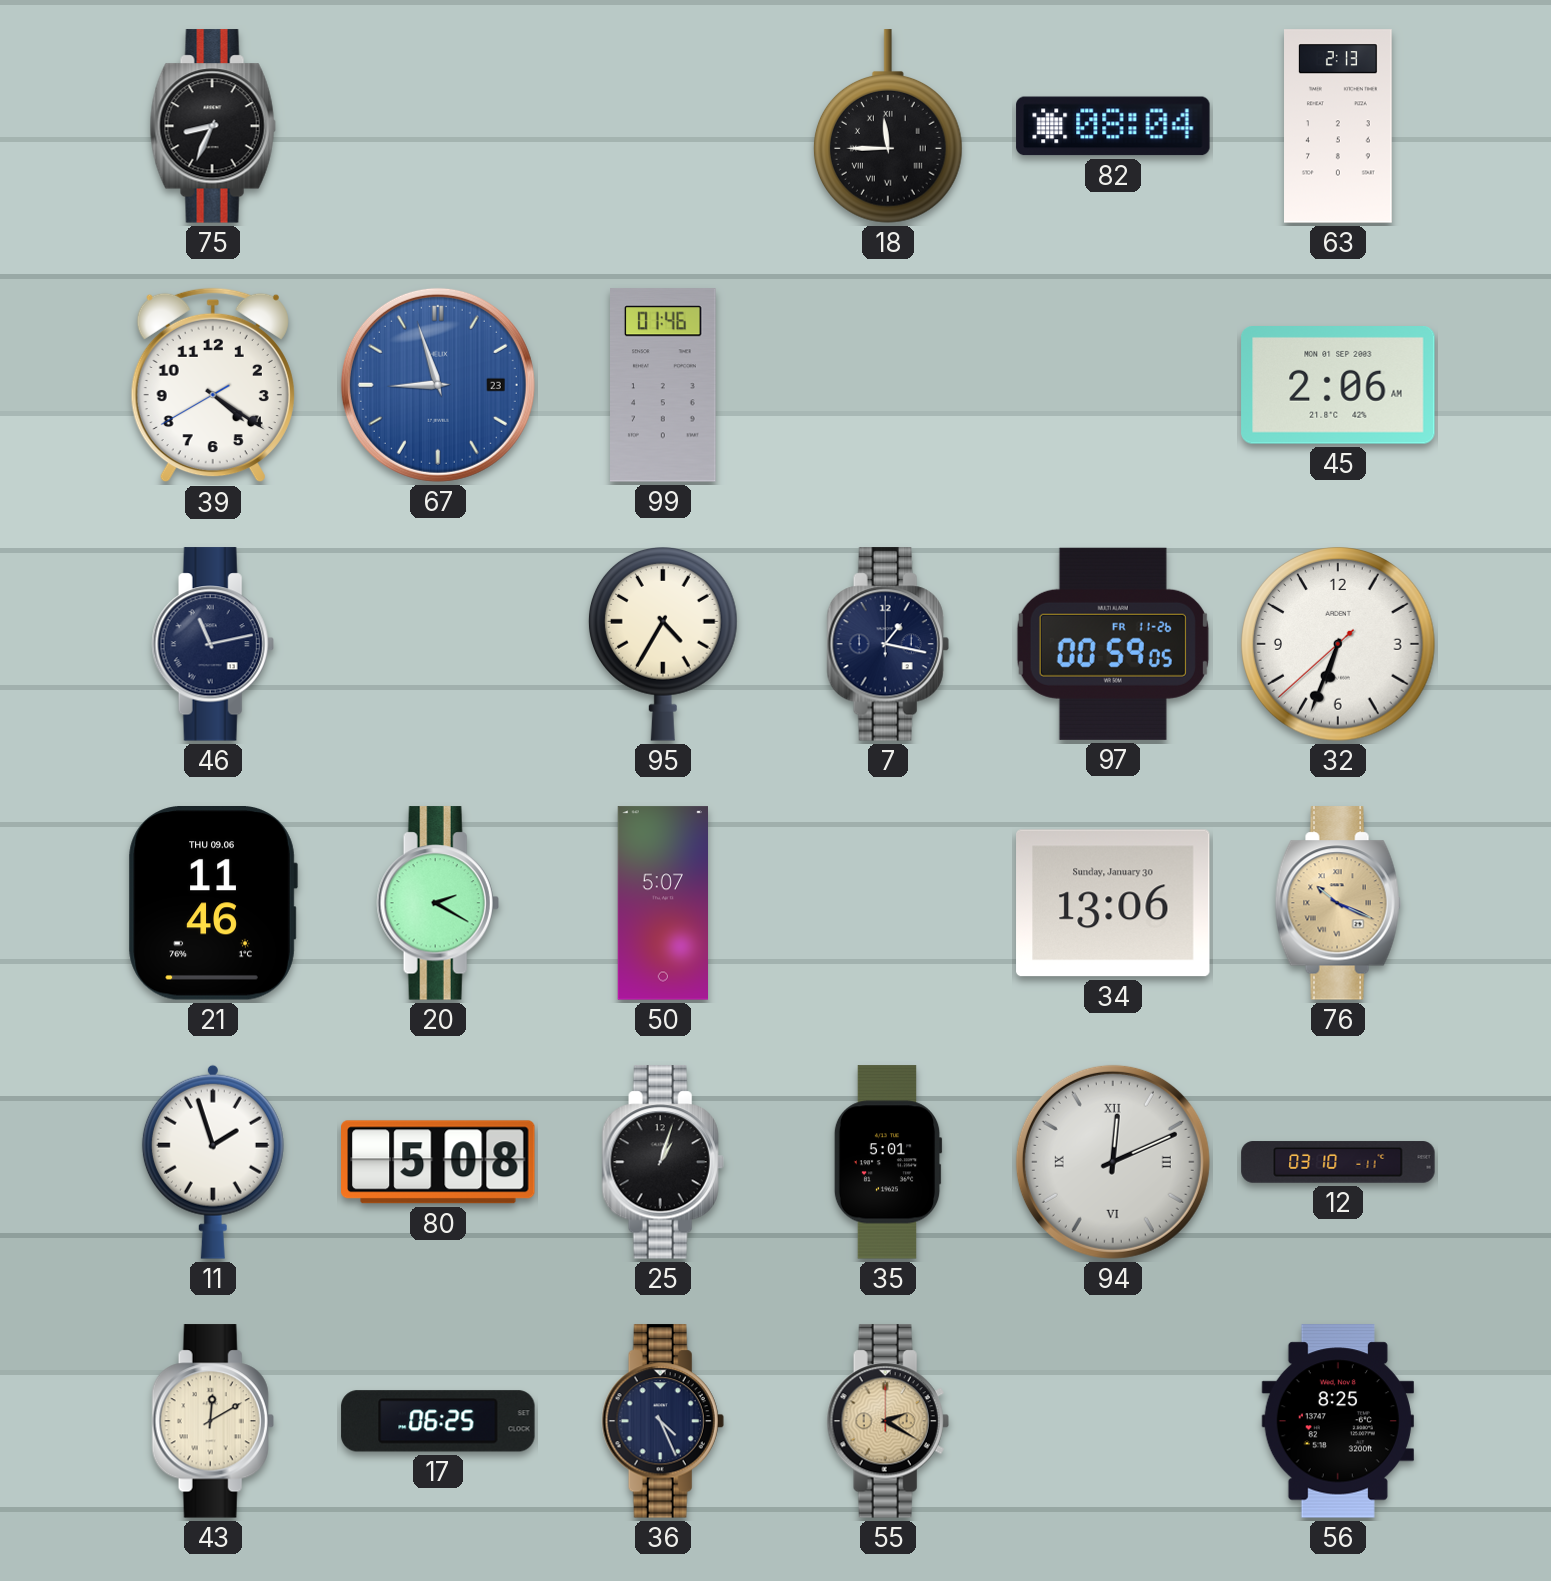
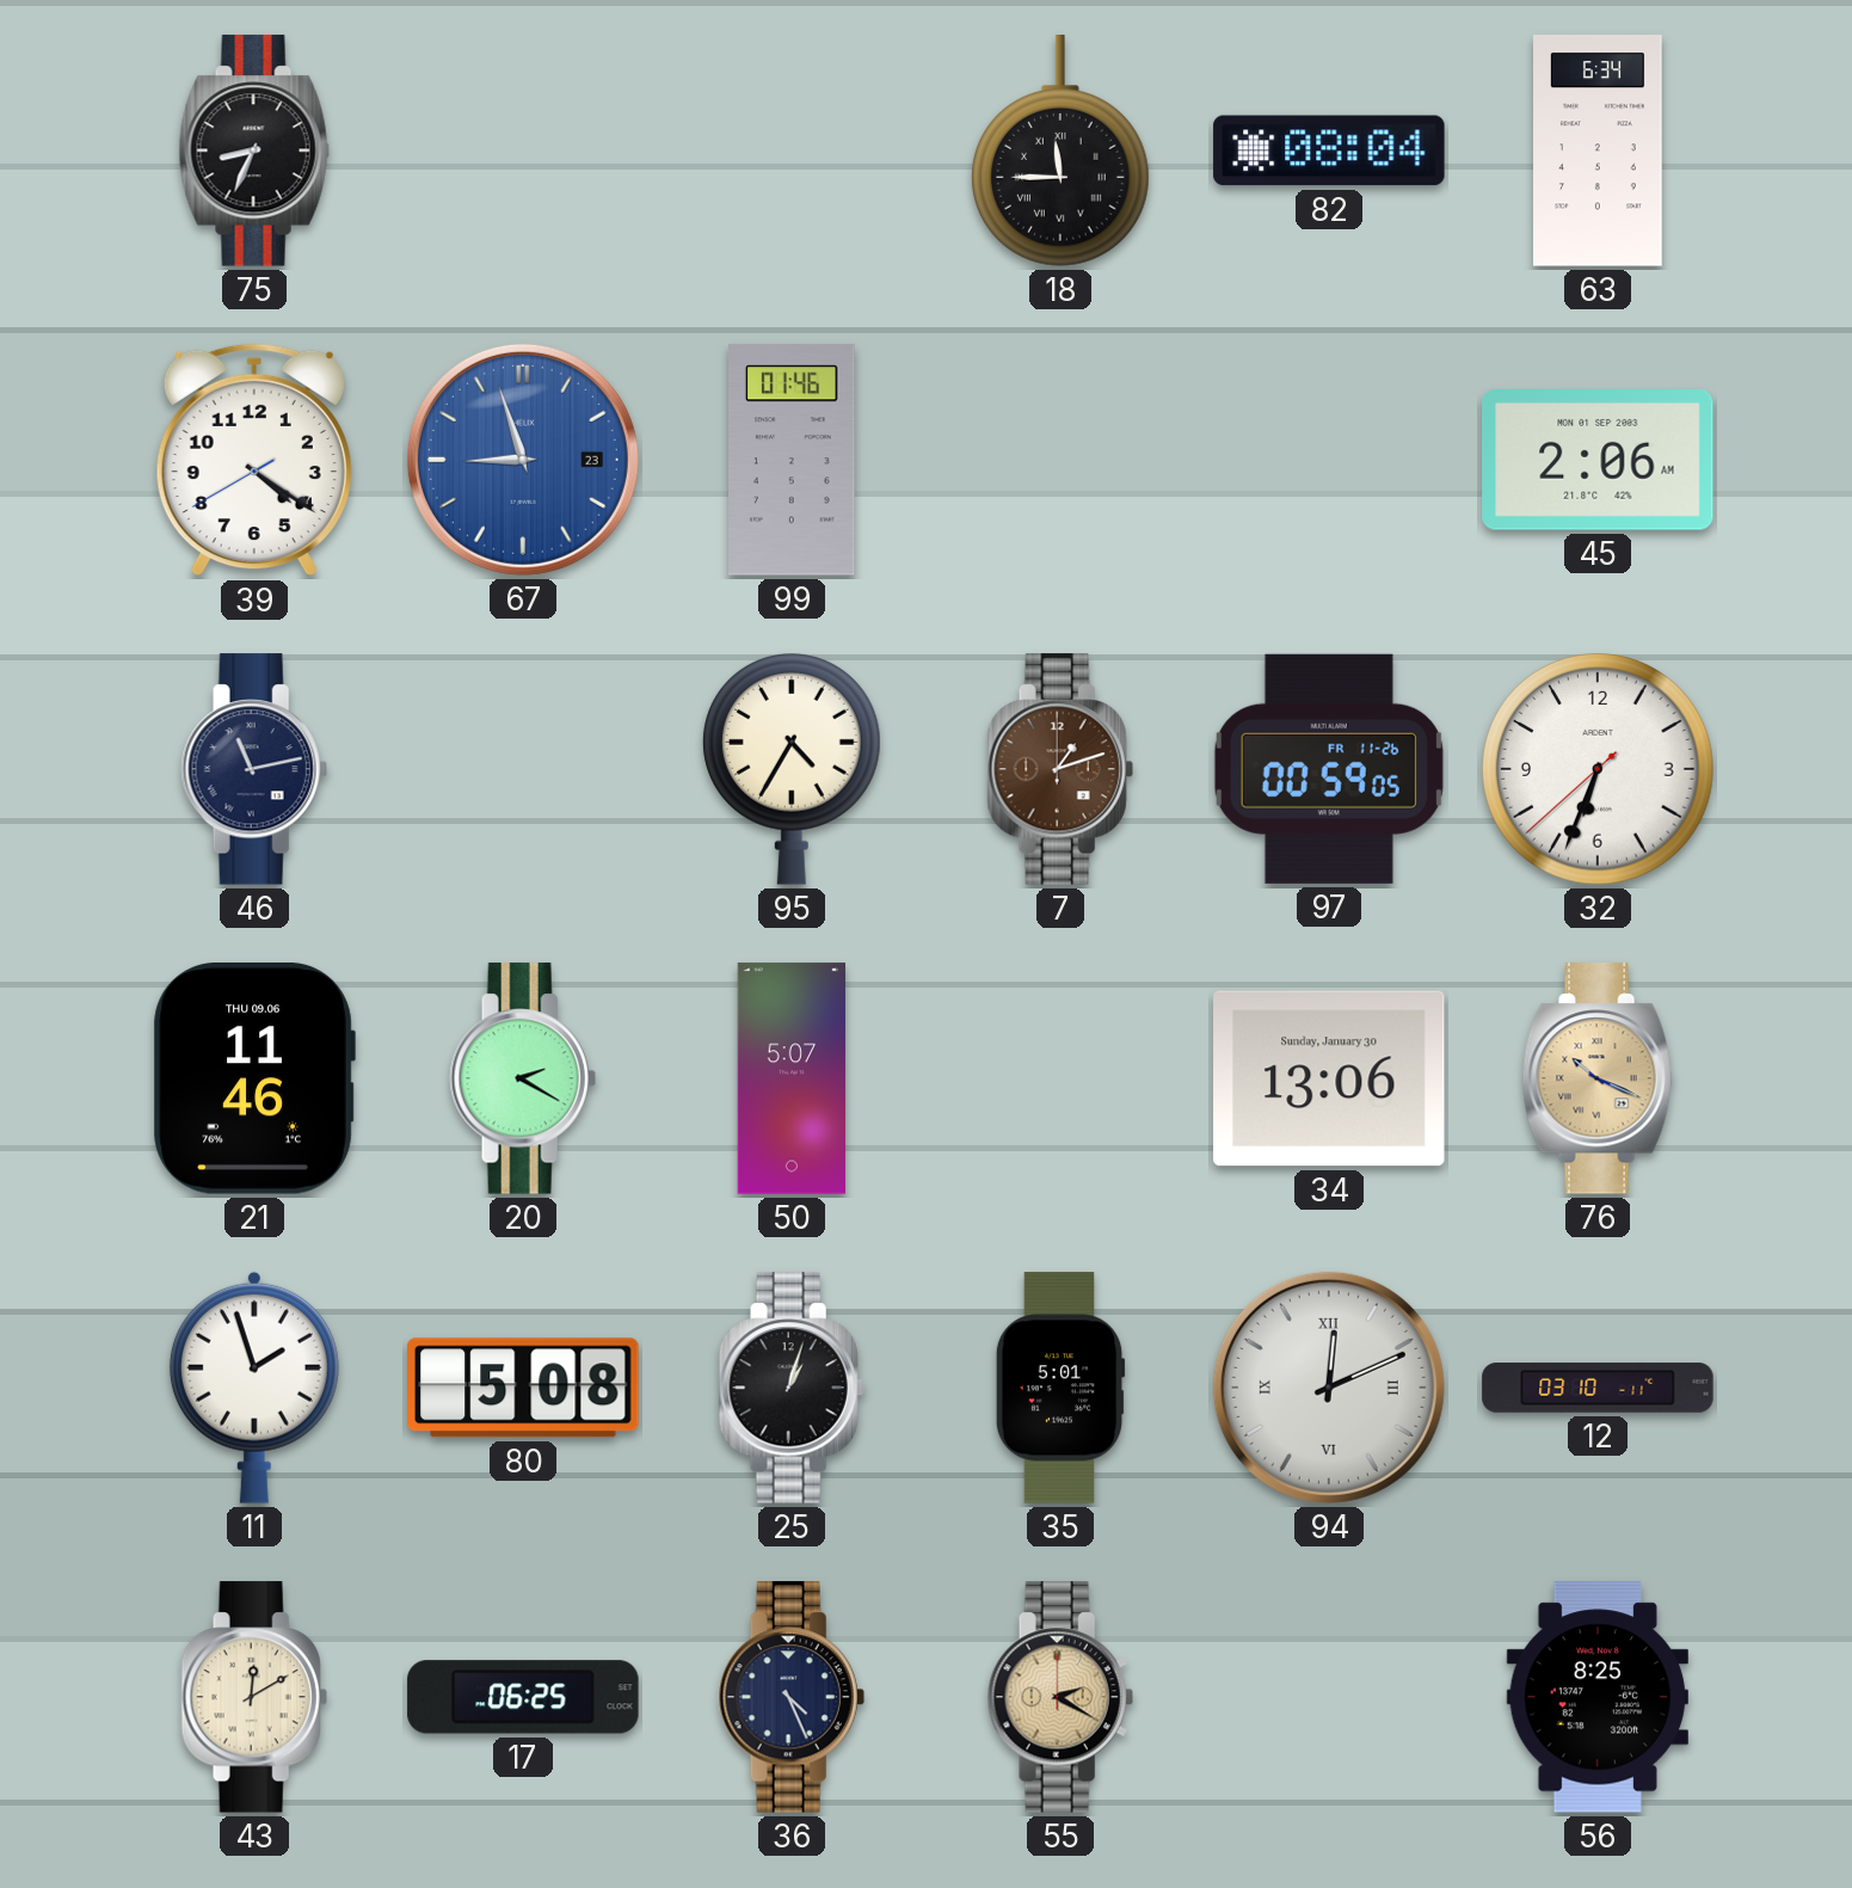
63: 2:13 -> 6:34 (1599, 150)
7: 1:17 -> 1:12 (1060, 769)
7 dial: navy -> brown (1060, 769)
